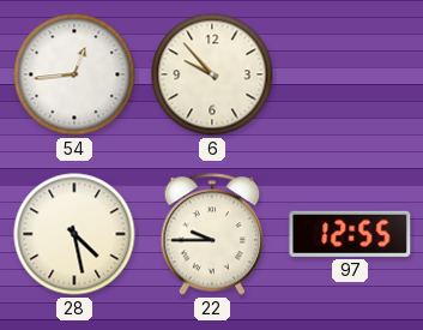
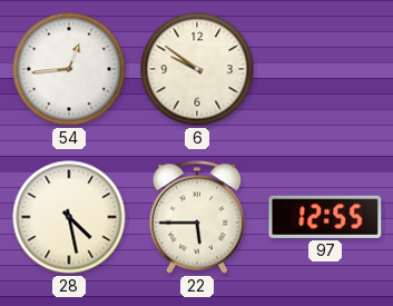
6: 9:53 -> 9:51 (197, 69)
22: 9:45 -> 5:45 (197, 217)
